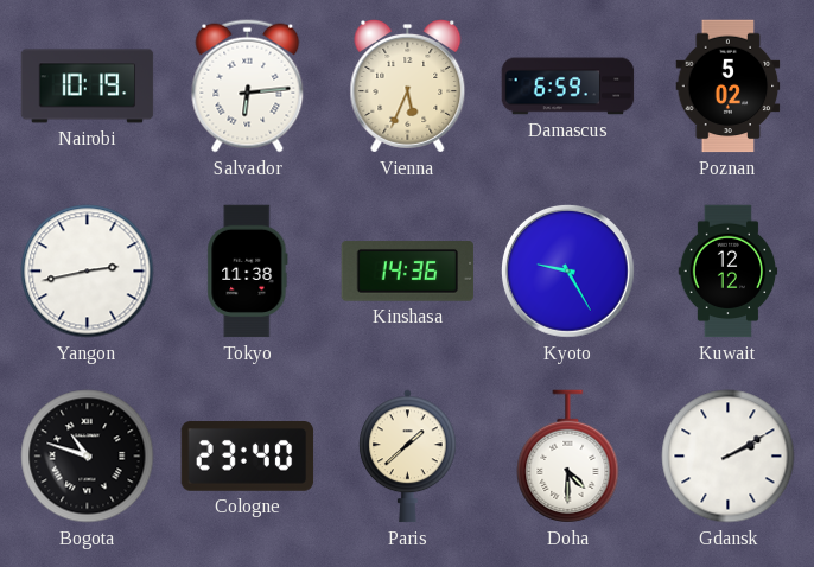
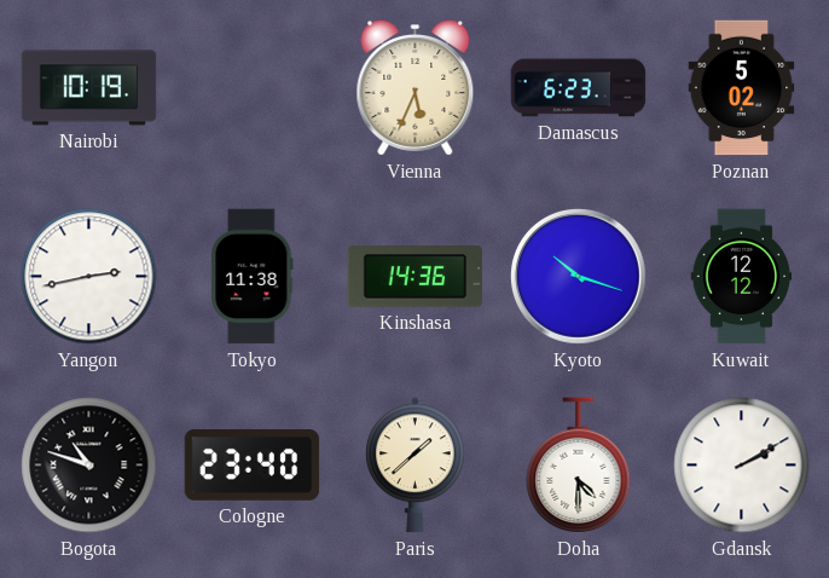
Salvador: 6:14 -> none (248, 87)
Damascus: 6:59 -> 6:23 (579, 88)
Kyoto: 9:25 -> 10:18 (579, 277)
